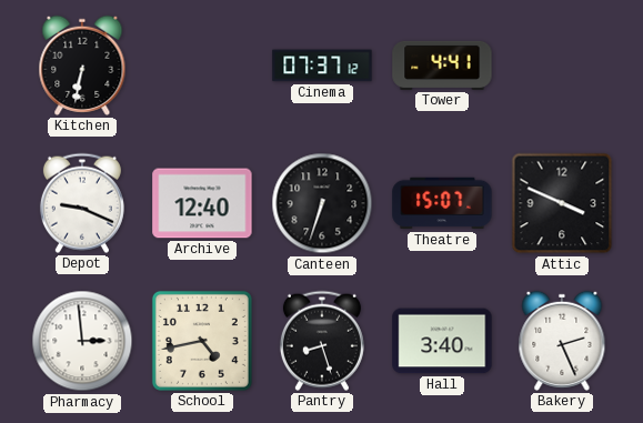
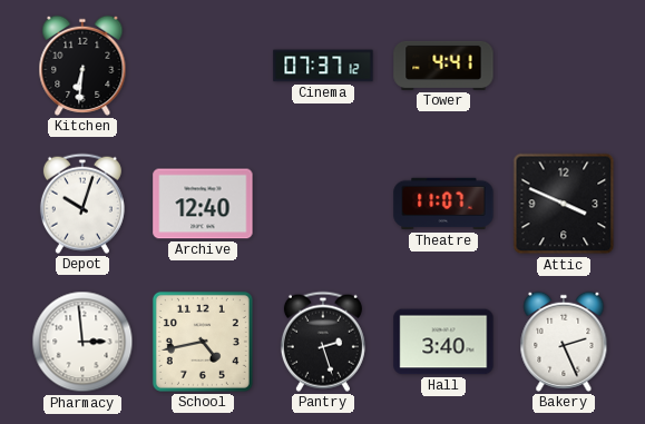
Kitchen: 6:32 -> 6:31 (82, 66)
Depot: 9:19 -> 10:03 (82, 204)
Canteen: 6:33 -> none (322, 203)
Theatre: 15:07 -> 11:07 (443, 204)
Pantry: 8:27 -> 2:27 (323, 342)
